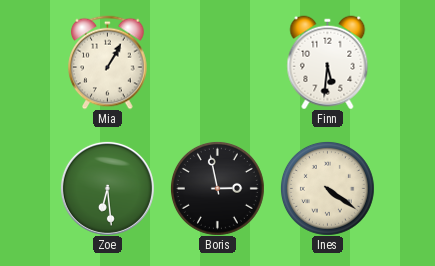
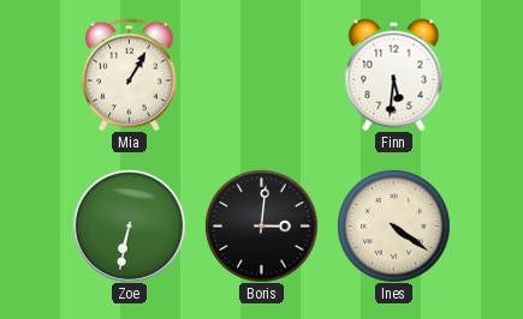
Zoe: 6:29 -> 6:32 (129, 225)
Boris: 2:58 -> 3:01 (261, 225)
